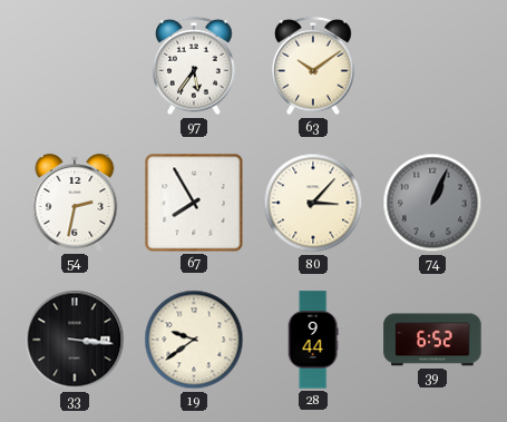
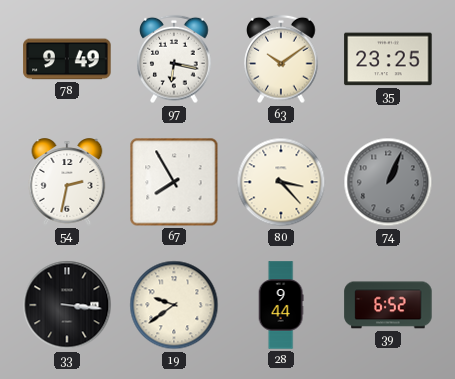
78: none -> 9:49 (67, 59)
97: 5:36 -> 6:17 (174, 59)
35: none -> 23:25 (388, 59)
80: 3:07 -> 3:23 (281, 182)
